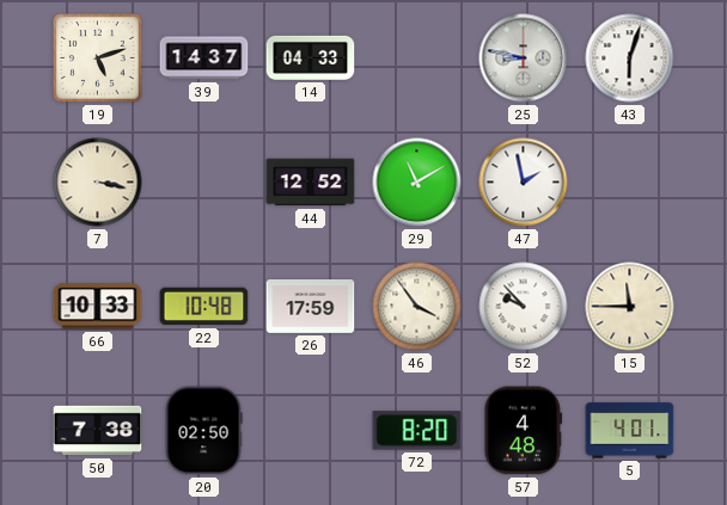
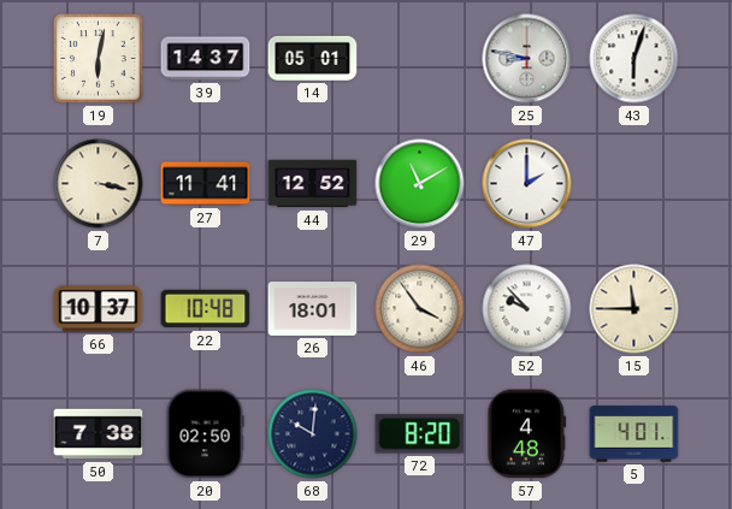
19: 5:12 -> 6:02 (99, 59)
14: 04:33 -> 05:01 (313, 58)
27: none -> 11:41 (206, 184)
47: 1:58 -> 2:00 (527, 184)
66: 10:33 -> 10:37 (99, 309)
26: 17:59 -> 18:01 (313, 309)
68: none -> 10:01 (313, 434)
